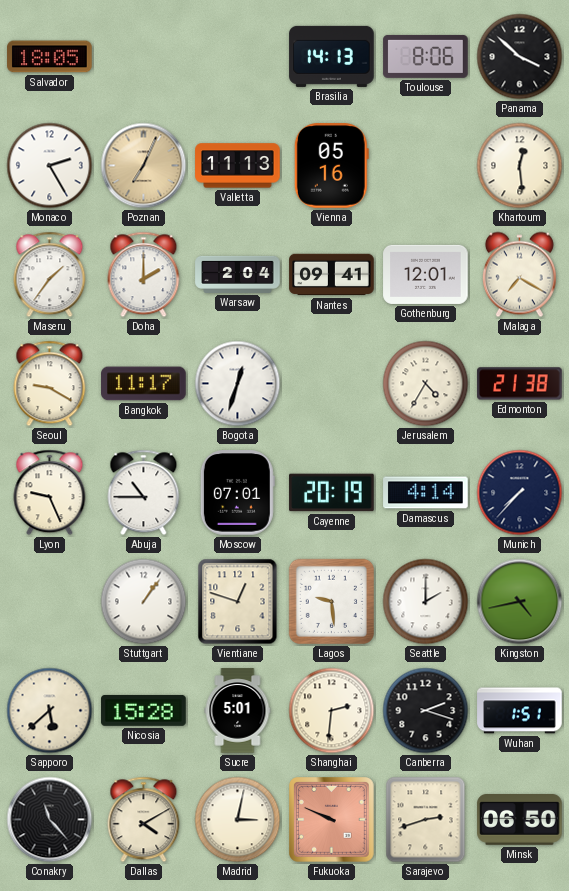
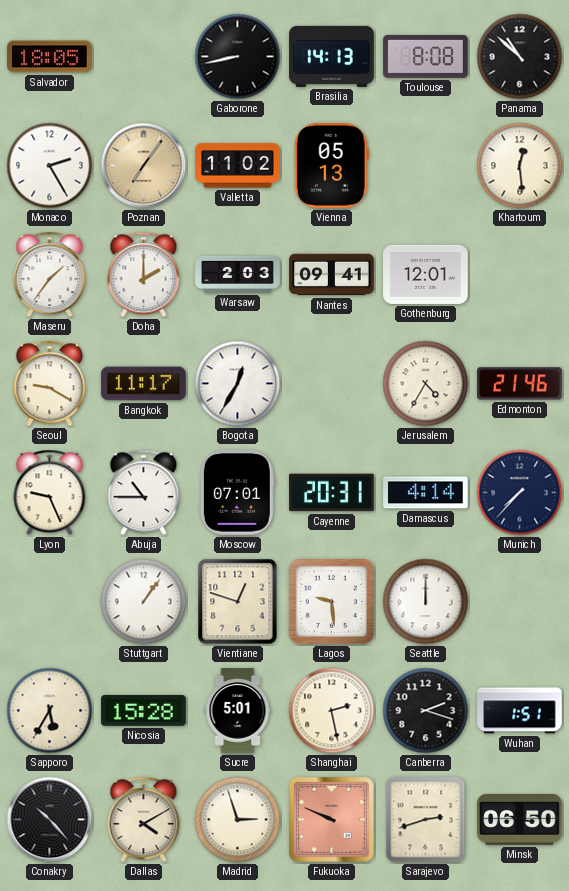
Gaborone: none -> 8:43 (238, 57)
Toulouse: 8:06 -> 8:08 (426, 56)
Panama: 3:52 -> 10:52 (520, 57)
Poznan: 7:04 -> 7:06 (144, 166)
Valletta: 11:13 -> 11:02 (238, 166)
Vienna: 05:16 -> 05:13 (331, 166)
Warsaw: 2:04 -> 2:03 (238, 274)
Malaga: 7:20 -> none (519, 275)
Bogota: 12:33 -> 12:35 (238, 384)
Edmonton: 21:38 -> 21:46 (520, 384)
Cayenne: 20:19 -> 20:31 (332, 493)
Seattle: 2:00 -> 12:00 (426, 602)
Kingston: 4:43 -> none (520, 602)
Sapporo: 5:38 -> 5:35 (50, 711)
Shanghai: 2:31 -> 2:28 (332, 711)
Conakry: 11:23 -> 10:23 (50, 820)
Madrid: 3:02 -> 2:57 (238, 820)
